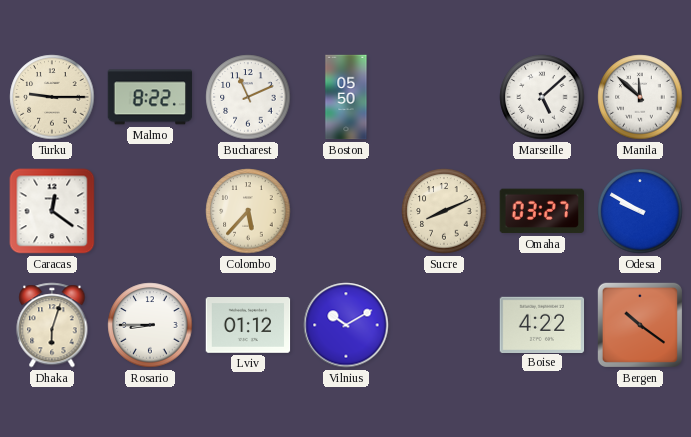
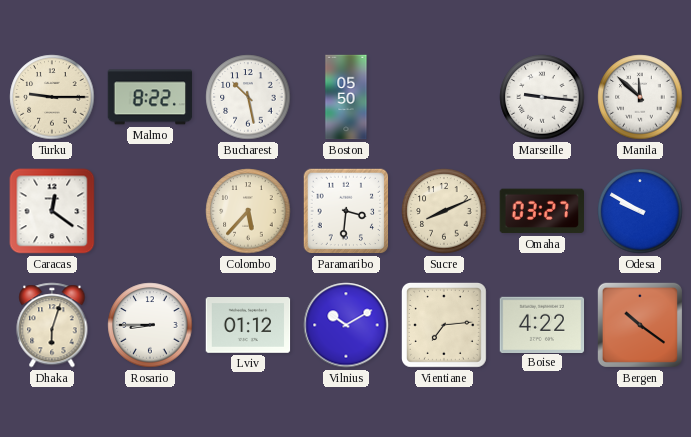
Bucharest: 11:11 -> 10:28 (248, 97)
Marseille: 5:08 -> 9:16 (542, 97)
Paramaribo: none -> 3:31 (346, 211)
Vientiane: none -> 7:14 (444, 325)
